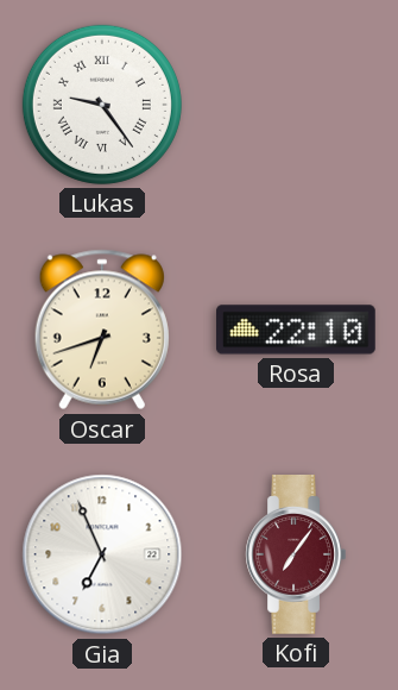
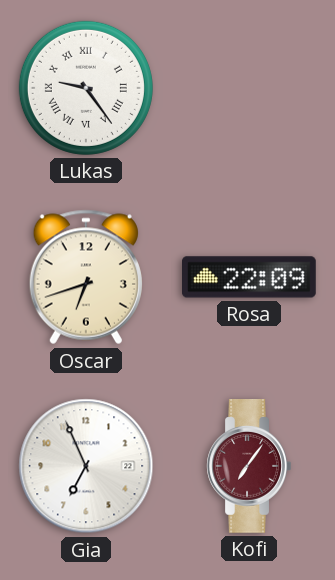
Rosa: 22:10 -> 22:09 (250, 277)
